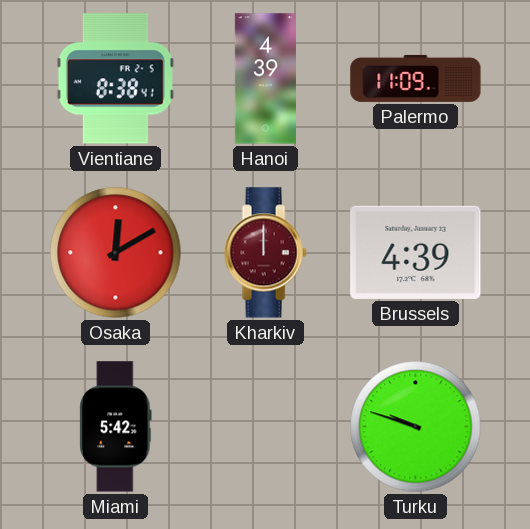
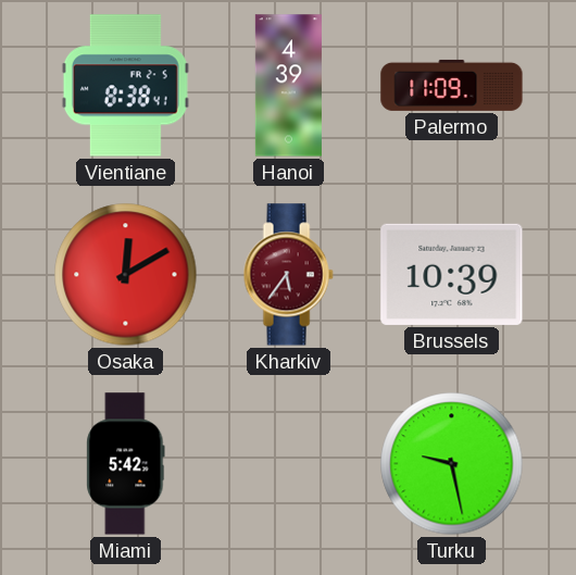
Kharkiv: 12:00 -> 5:36 (288, 275)
Brussels: 4:39 -> 10:39 (452, 274)
Turku: 9:48 -> 9:28 (452, 464)
